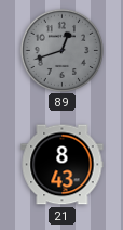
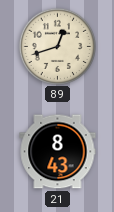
89 dial: grey -> cream (57, 46)
